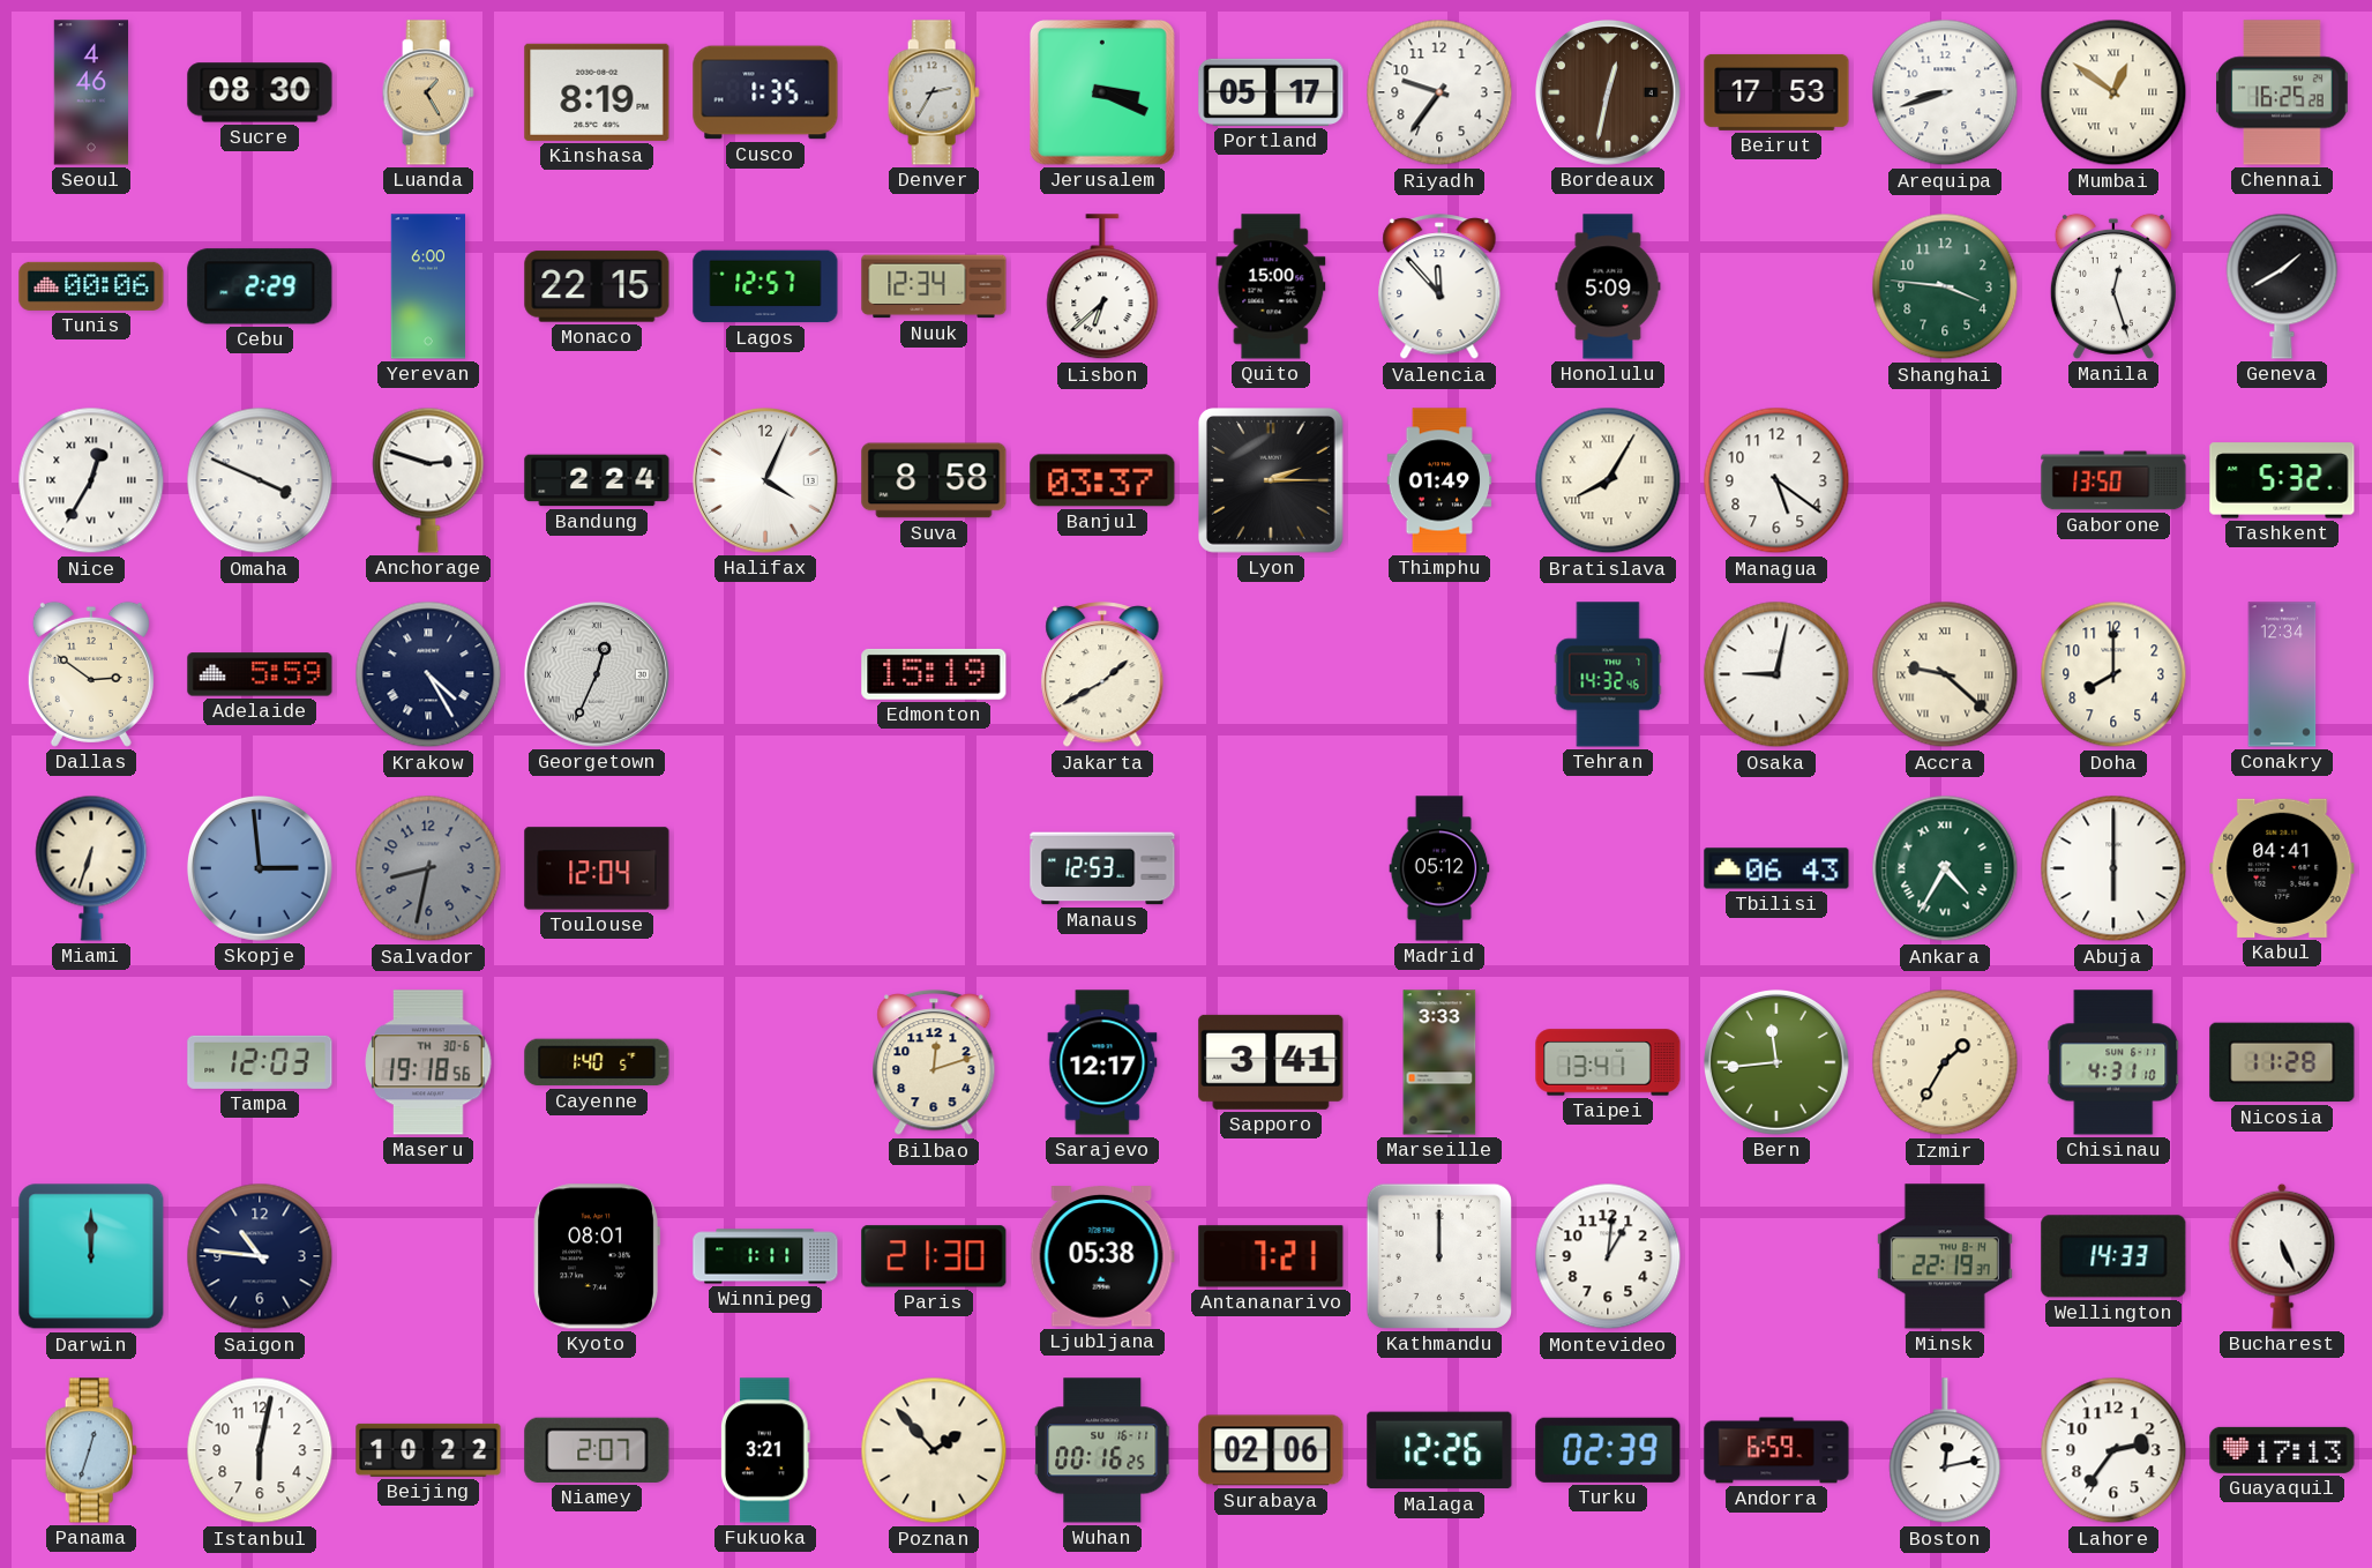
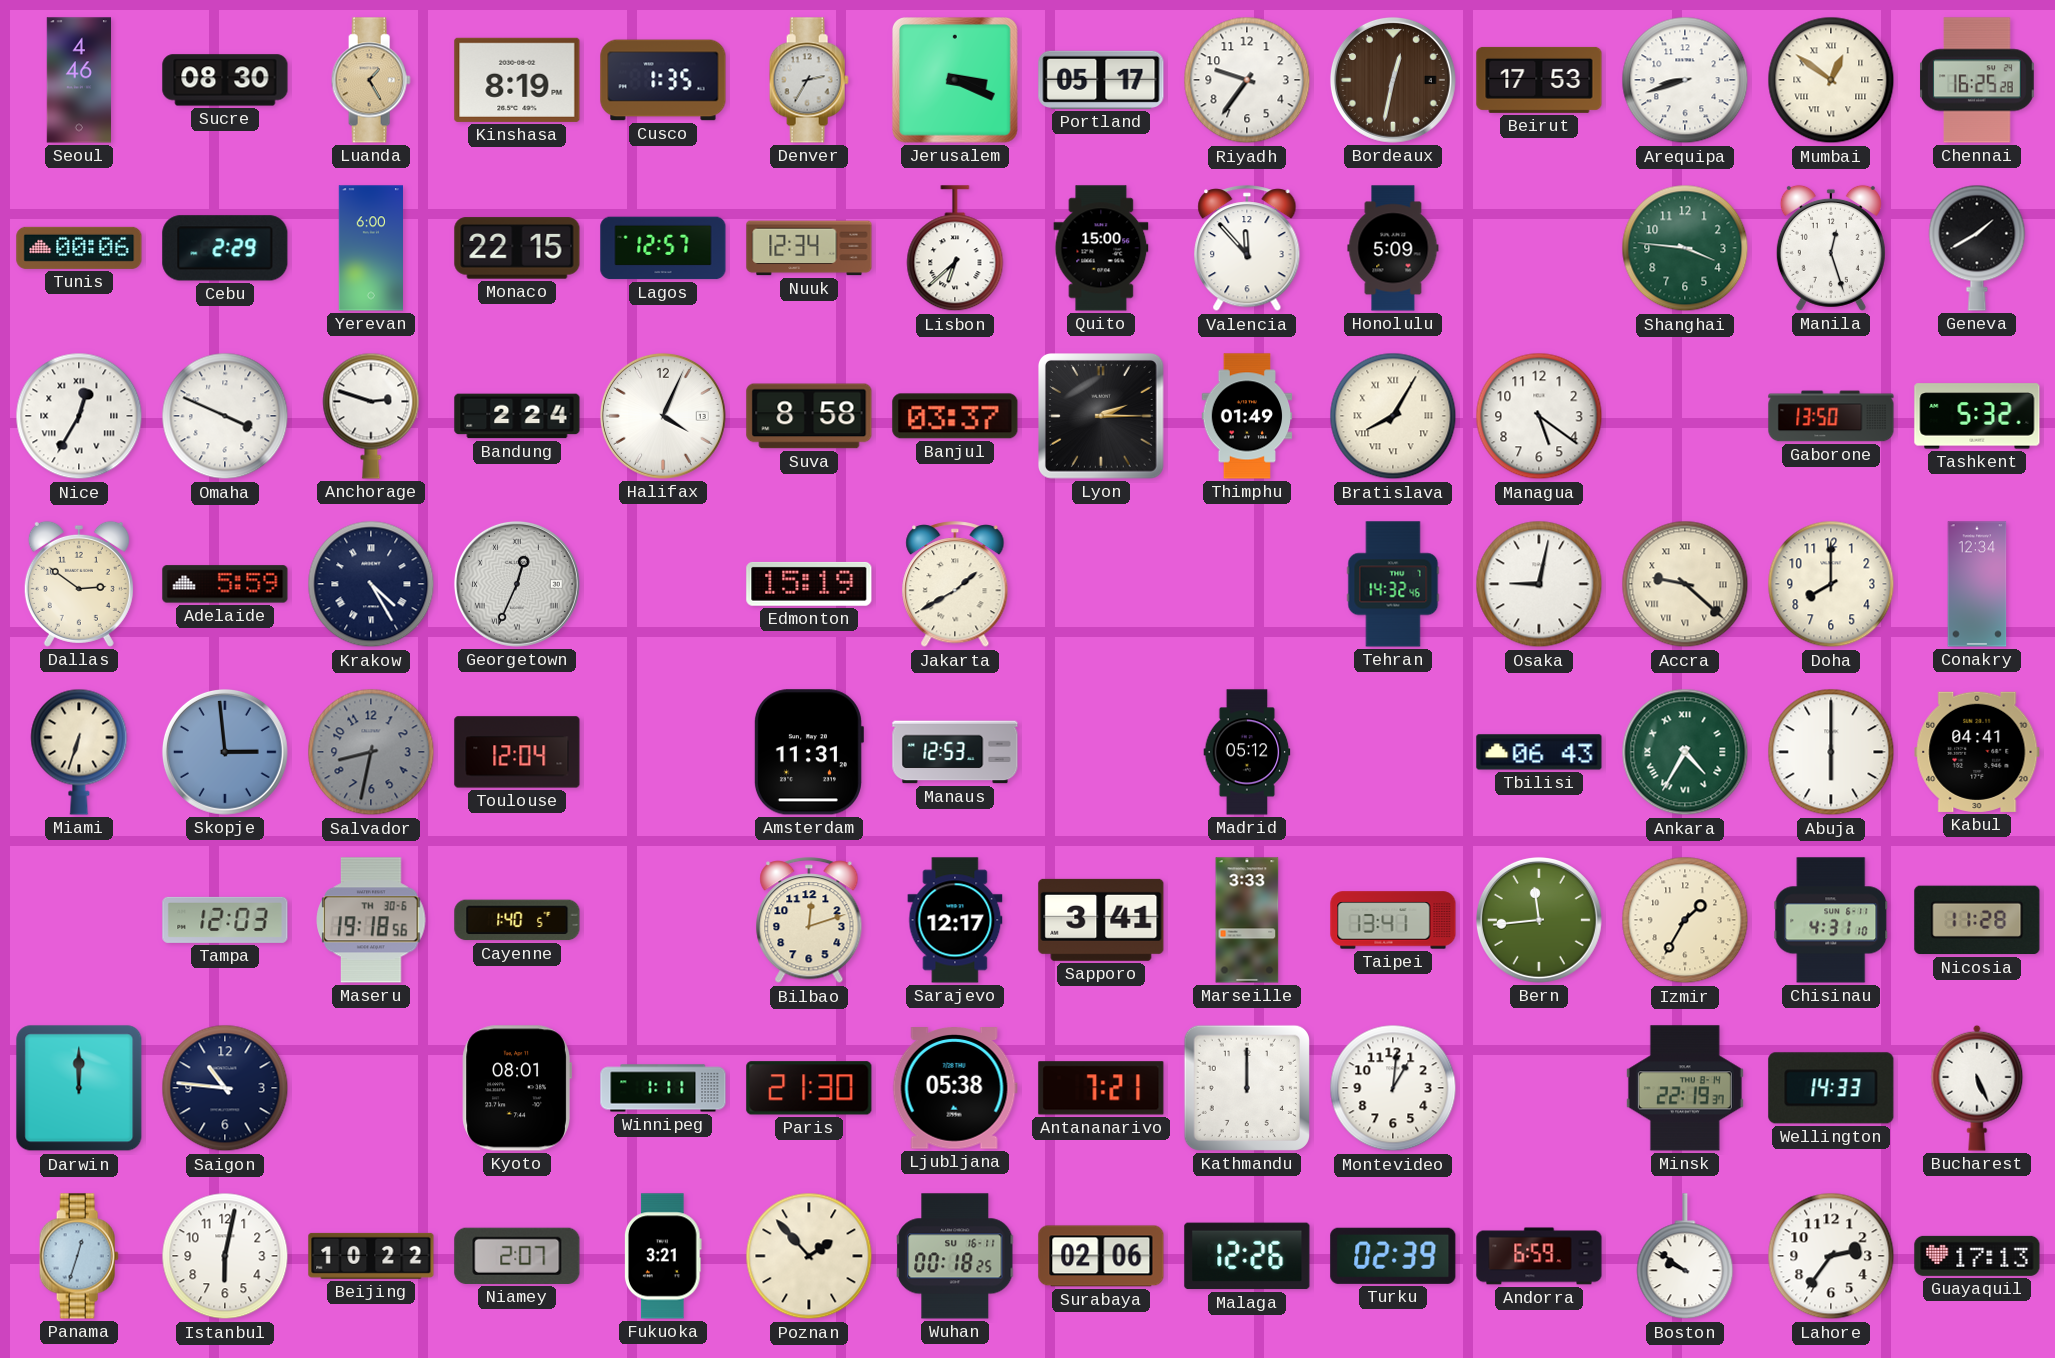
Amsterdam: none -> 11:31 (808, 752)
Wuhan: 00:16 -> 00:18 (956, 1256)
Boston: 12:13 -> 9:51 (1685, 1257)
